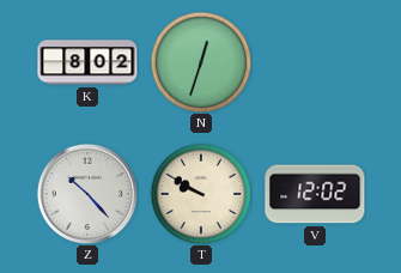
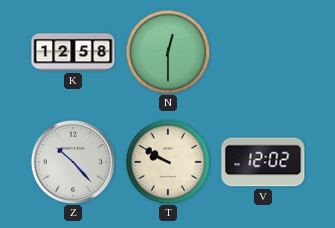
K: 8:02 -> 12:58 (73, 52)
N: 12:33 -> 12:30 (168, 52)
